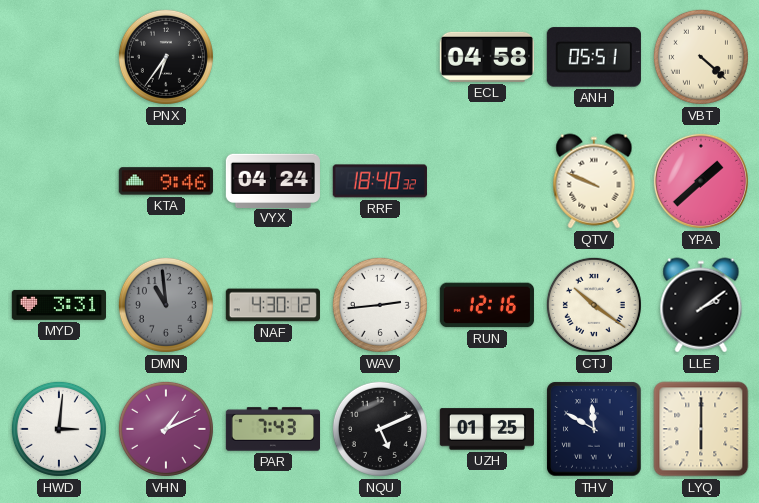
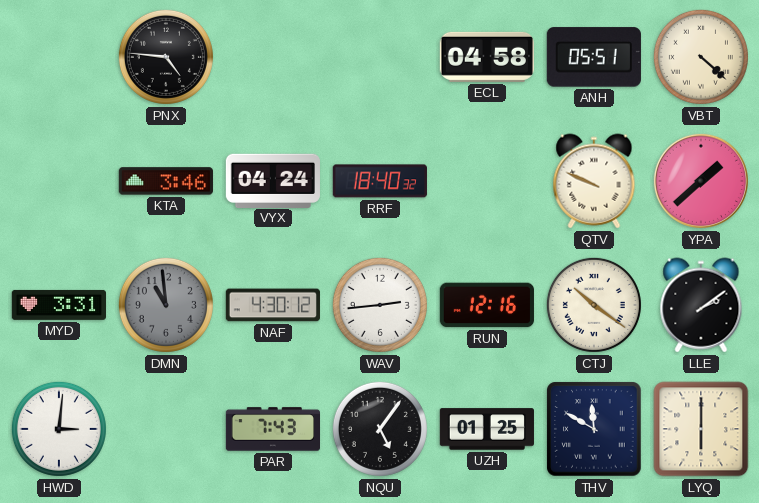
PNX: 6:36 -> 4:46 (166, 57)
KTA: 9:46 -> 3:46 (166, 181)
VHN: 1:11 -> none (166, 429)
NQU: 5:11 -> 5:06 (380, 429)
